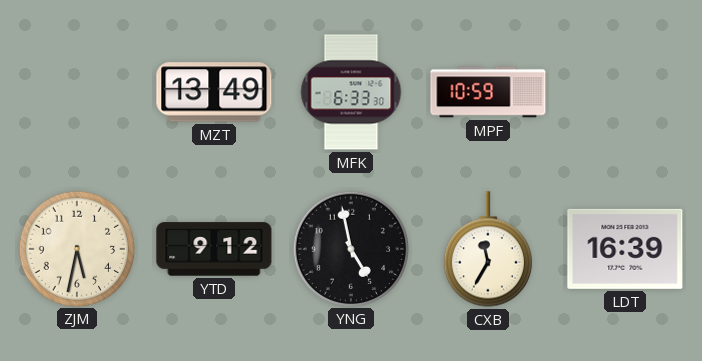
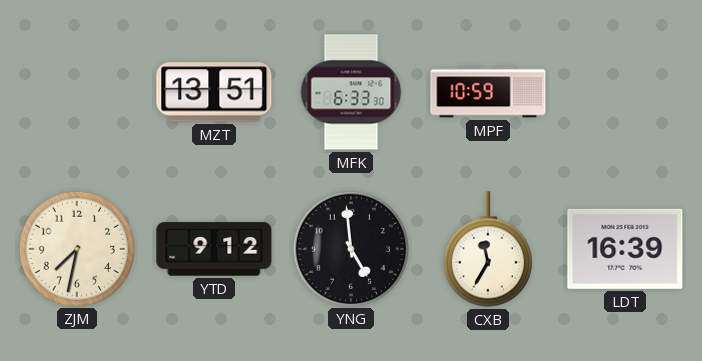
MZT: 13:49 -> 13:51 (214, 92)
ZJM: 5:32 -> 7:32 (76, 248)
YNG: 4:58 -> 4:59 (350, 248)
